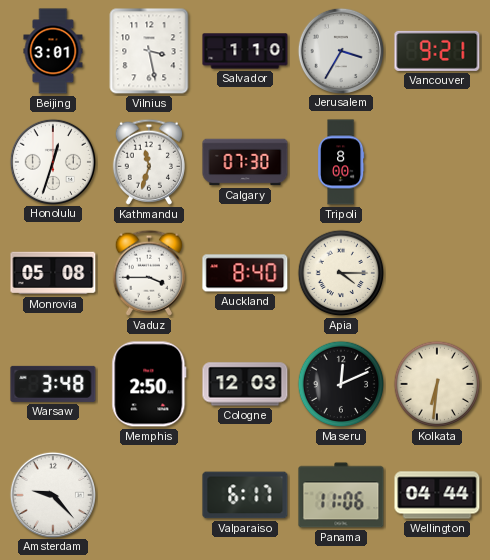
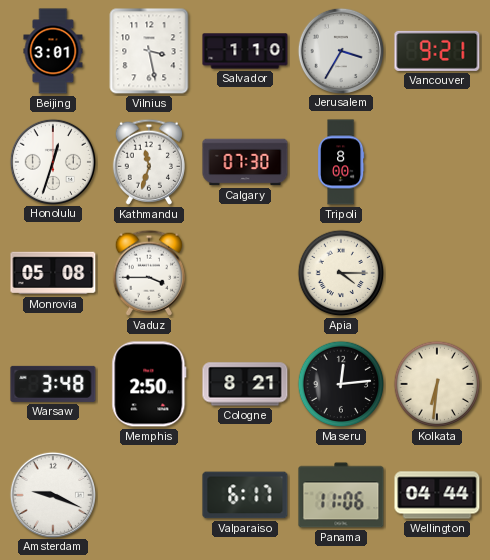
Auckland: 8:40 -> none (245, 273)
Cologne: 12:03 -> 8:21 (245, 384)
Maseru: 12:11 -> 12:14 (341, 384)
Amsterdam: 9:23 -> 9:19 (52, 494)
